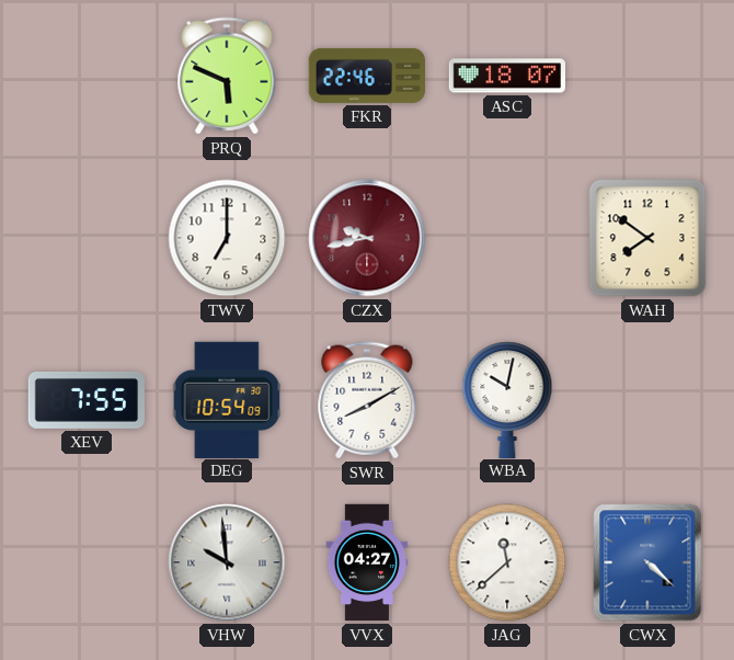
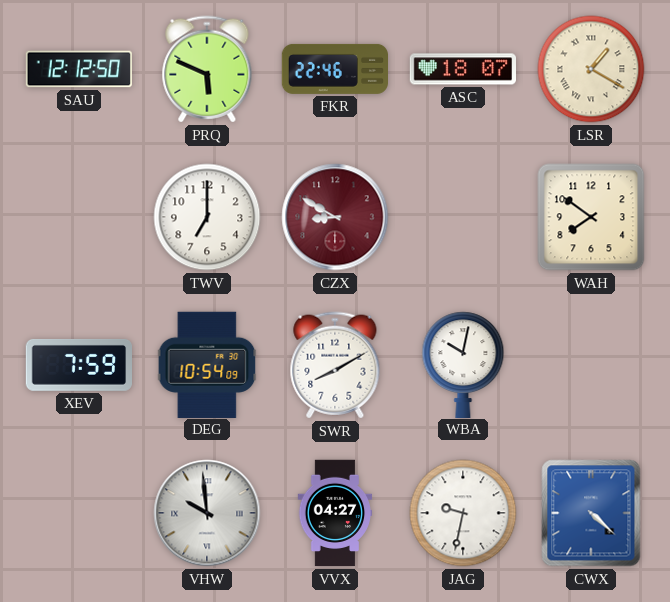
SAU: none -> 12:12 (78, 69)
LSR: none -> 1:20 (591, 69)
CZX: 9:43 -> 8:50 (335, 217)
XEV: 7:55 -> 7:59 (78, 365)
JAG: 11:38 -> 9:32 (463, 513)
